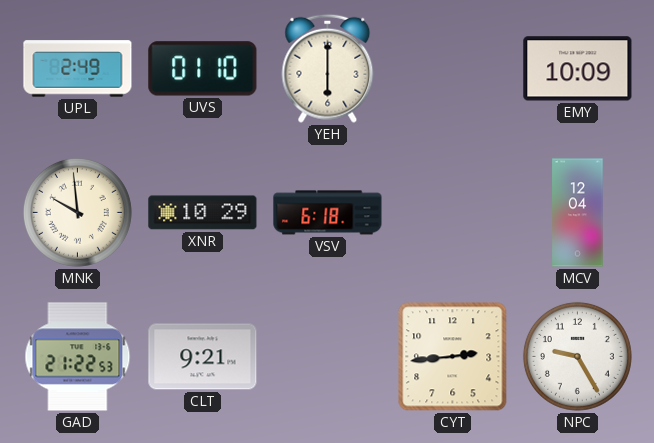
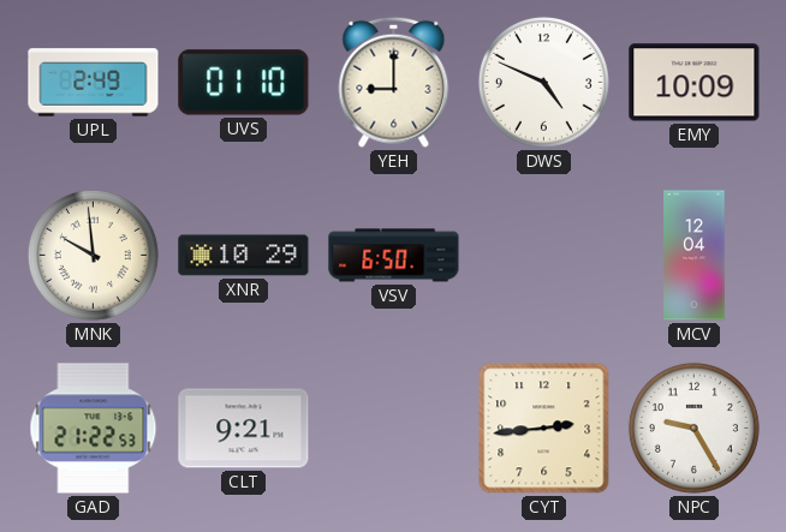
YEH: 6:00 -> 9:00 (394, 82)
DWS: none -> 4:49 (543, 82)
VSV: 6:18 -> 6:50 (394, 256)
